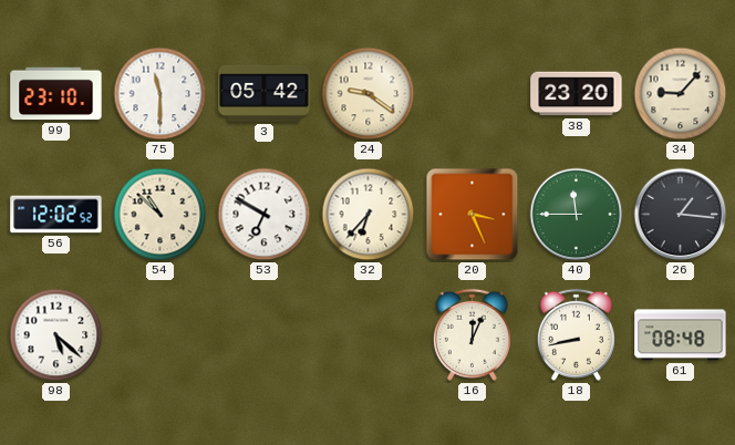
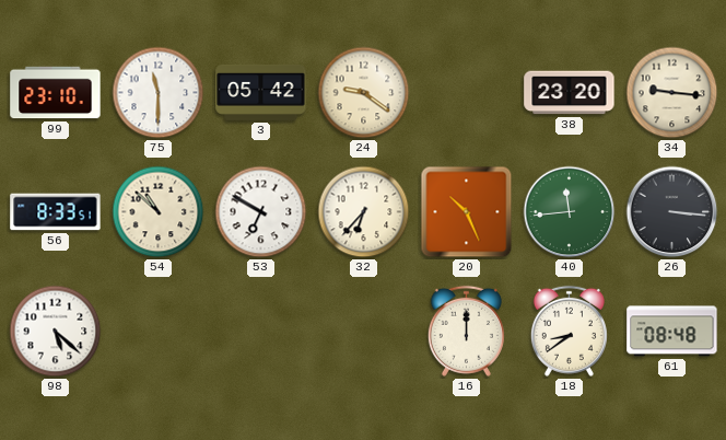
34: 9:07 -> 9:16 (672, 93)
56: 12:02 -> 8:33 (56, 212)
20: 3:26 -> 10:26 (467, 212)
40: 11:45 -> 11:44 (570, 212)
26: 1:16 -> 3:16 (672, 212)
16: 12:04 -> 12:00 (466, 331)
18: 8:43 -> 8:39 (569, 331)
